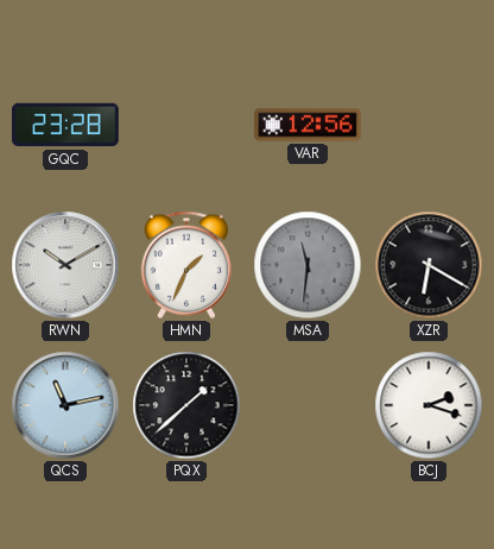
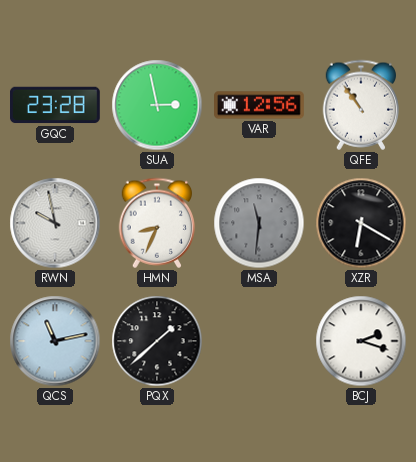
SUA: none -> 2:58 (157, 105)
QFE: none -> 10:54 (361, 105)
RWN: 10:10 -> 9:58 (55, 223)
HMN: 1:34 -> 8:34 (157, 223)
